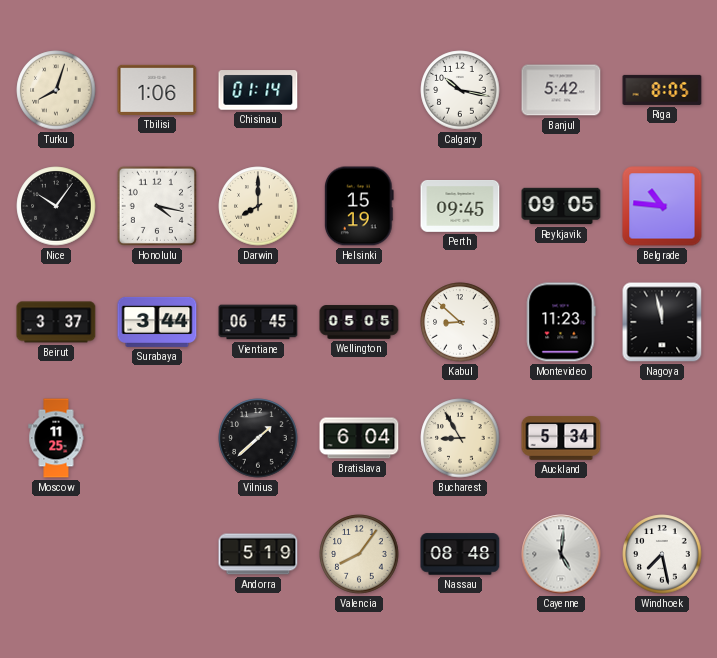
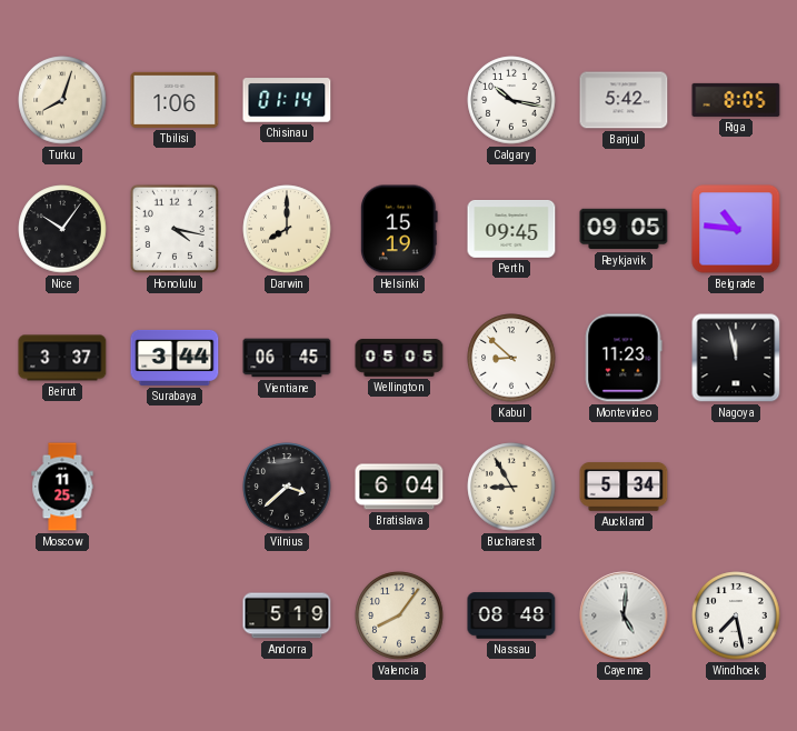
Vilnius: 1:38 -> 3:38 (287, 487)
